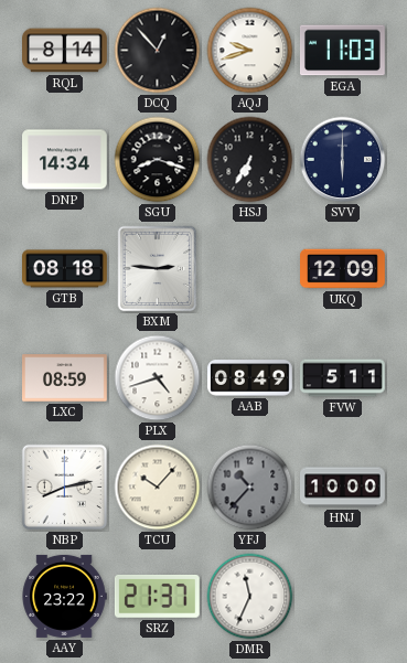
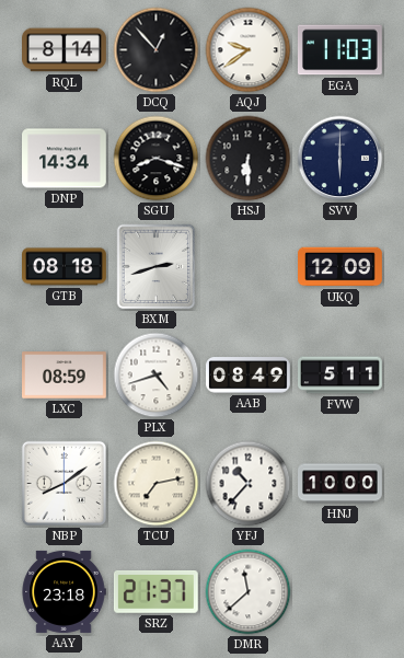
AQJ: 9:42 -> 9:39 (249, 50)
HSJ: 6:35 -> 6:30 (249, 159)
BXM: 2:46 -> 2:42 (157, 267)
NBP: 8:13 -> 8:09 (64, 483)
TCU: 10:07 -> 7:13 (157, 484)
YFJ dial: grey -> white (249, 484)
AAY: 23:22 -> 23:18 (64, 591)
DMR: 11:34 -> 11:38 (249, 592)
